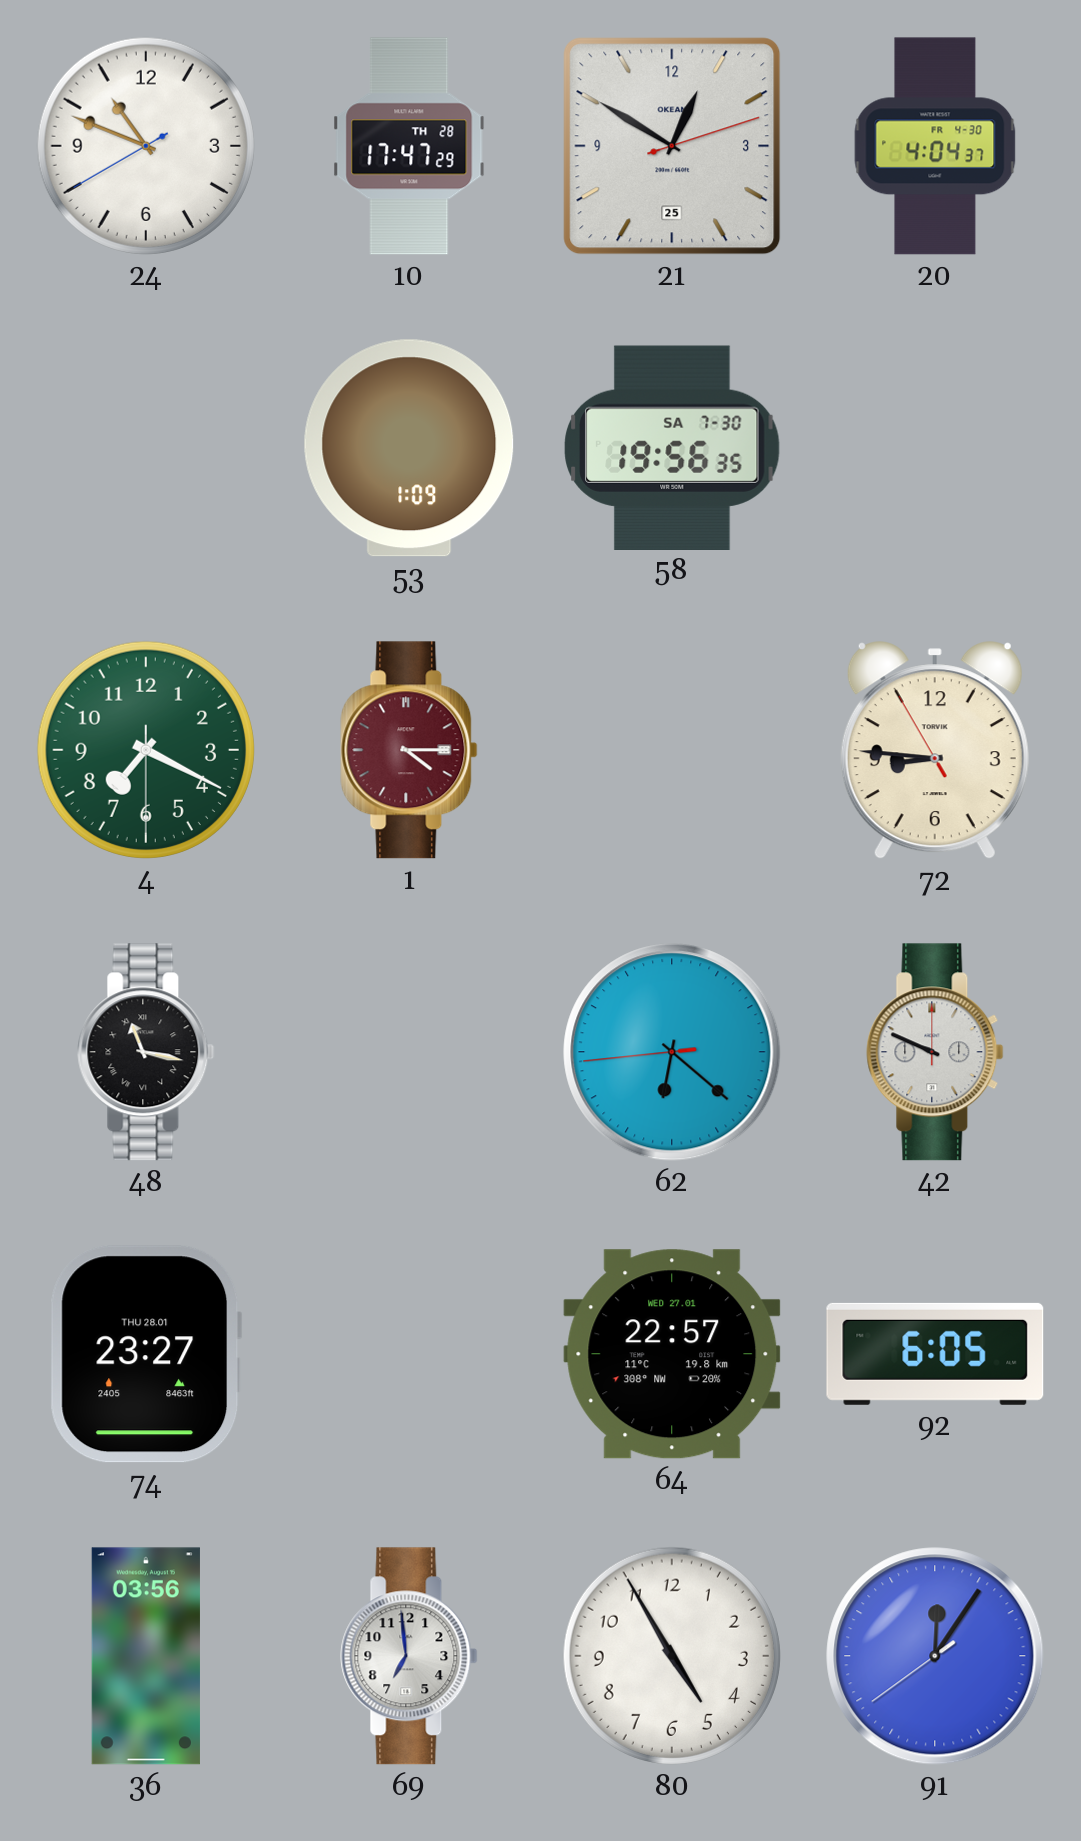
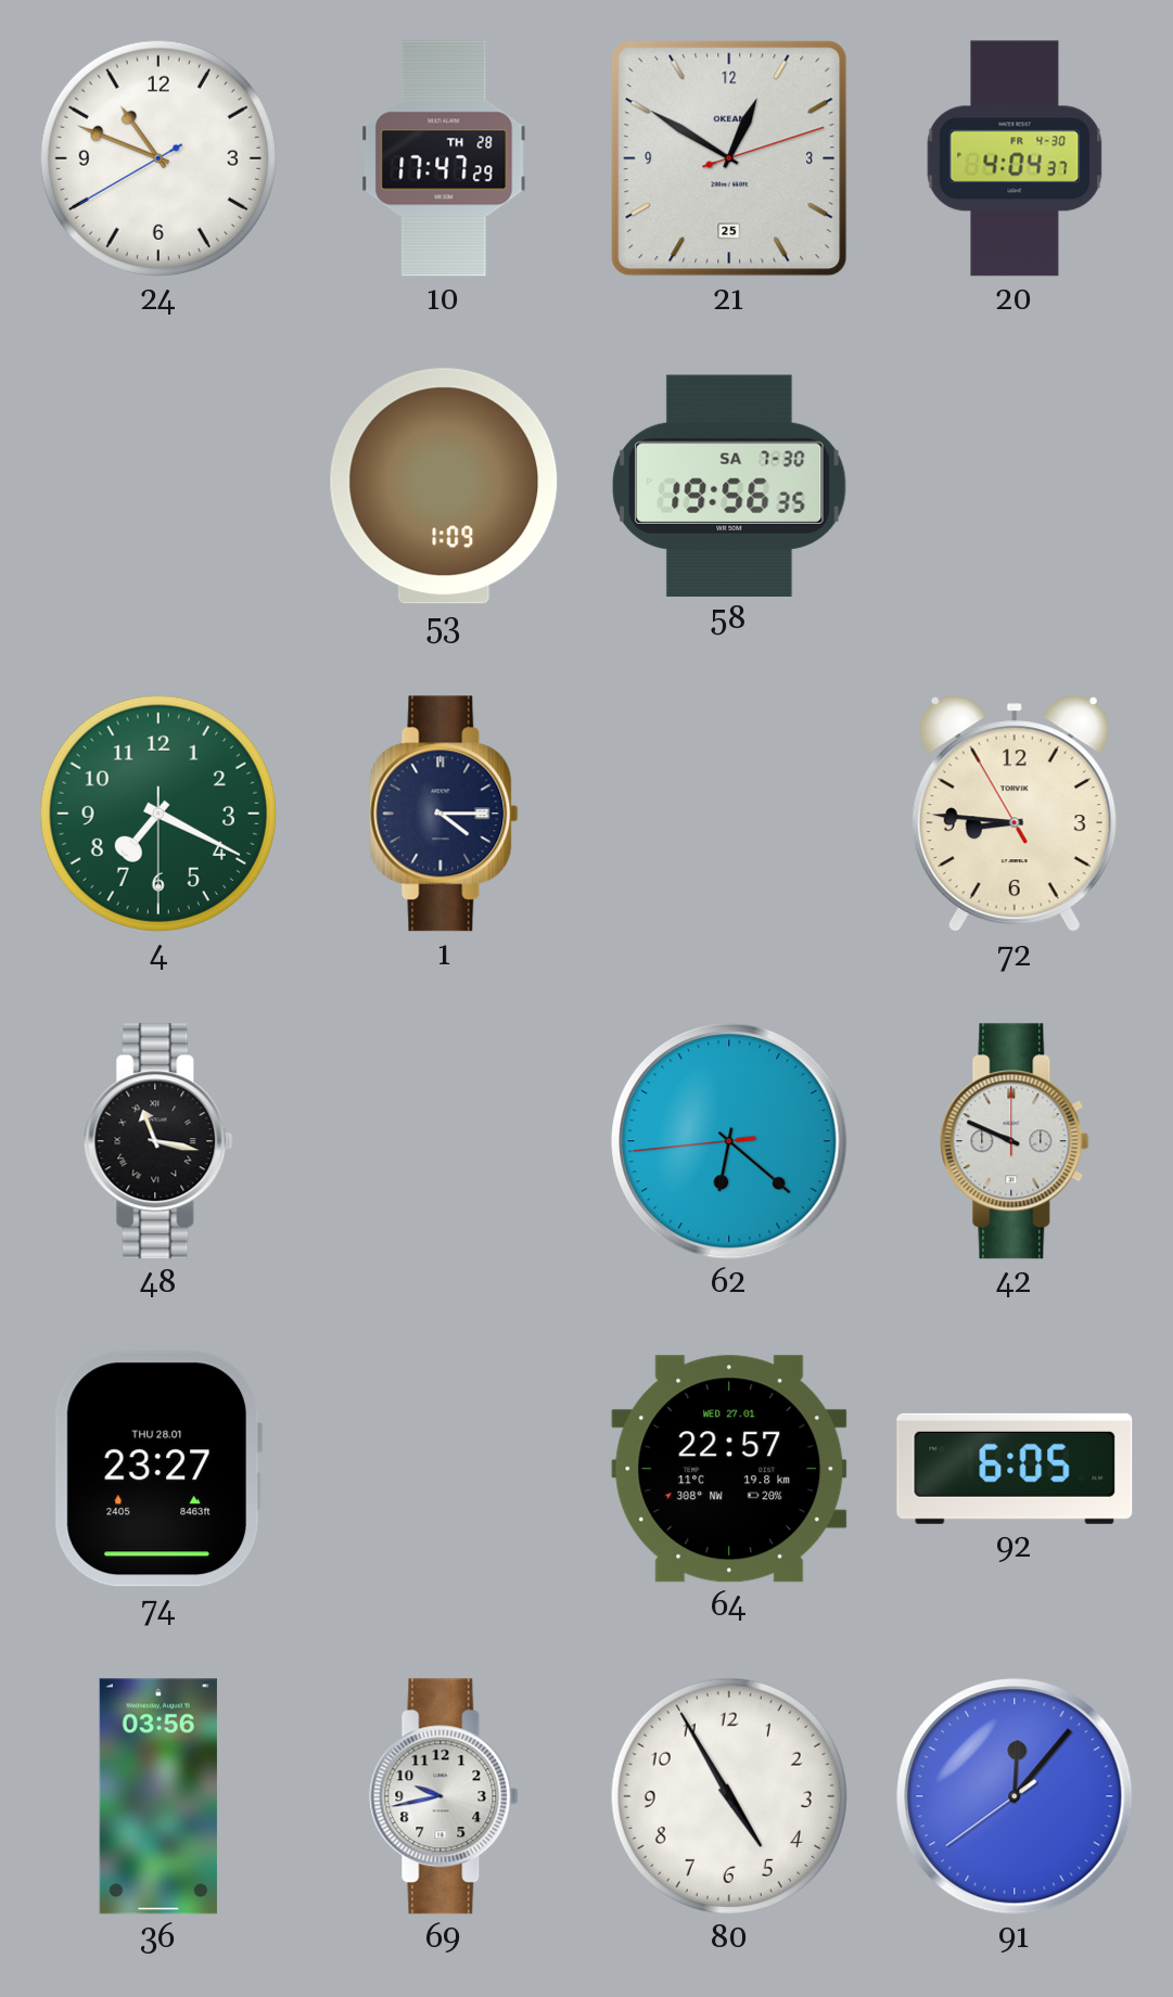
1 dial: burgundy -> navy (444, 814)
69: 6:59 -> 9:43 (444, 1796)
91: 12:05 -> 12:06 (1015, 1796)
